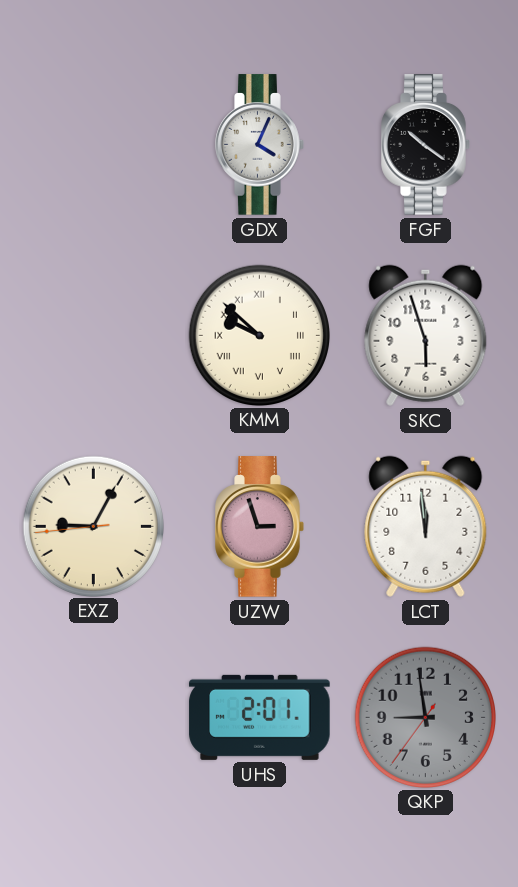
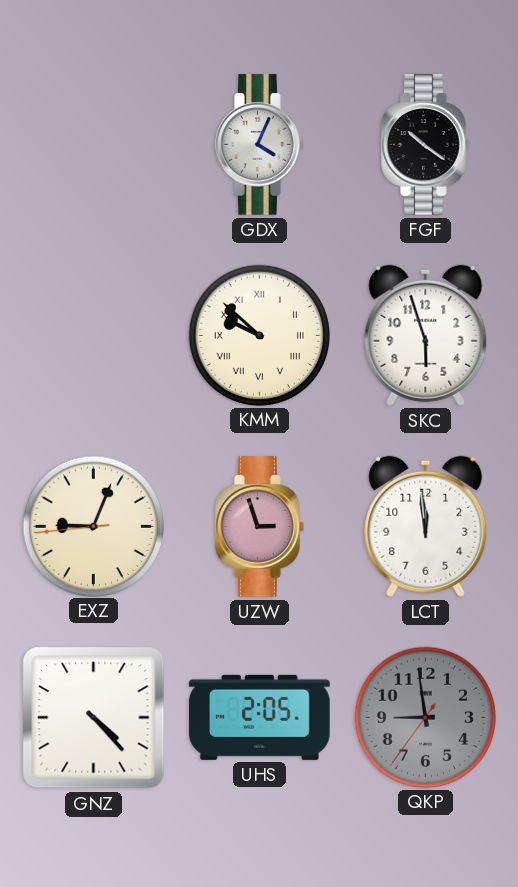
EXZ: 9:04 -> 9:03 (93, 526)
GNZ: none -> 4:23 (94, 718)
UHS: 2:01 -> 2:05 (260, 717)
